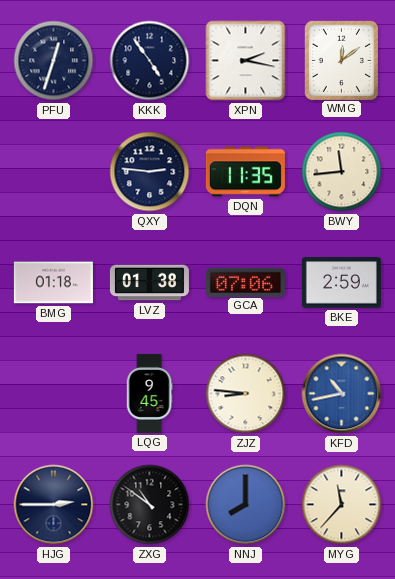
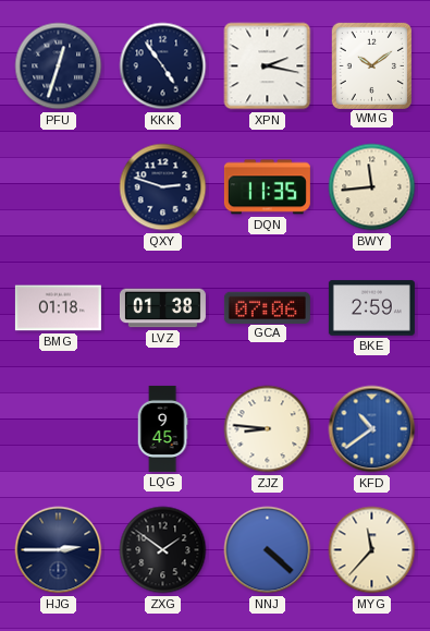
WMG: 12:09 -> 10:09 (371, 65)
QXY: 2:46 -> 2:48 (163, 187)
KFD: 10:43 -> 10:39 (372, 429)
ZXG: 10:51 -> 1:51 (163, 550)
NNJ: 8:00 -> 4:22 (268, 550)
